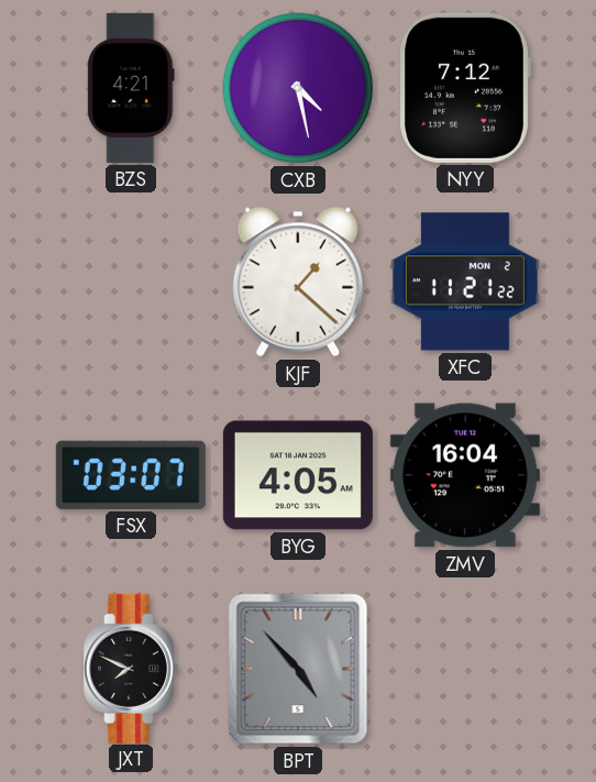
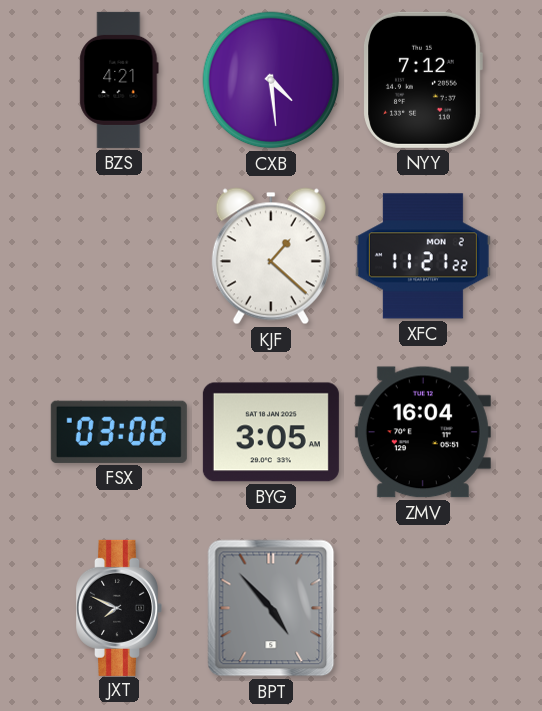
CXB: 4:28 -> 4:29 (271, 80)
FSX: 03:07 -> 03:06 (119, 432)
BYG: 4:05 -> 3:05 (271, 432)
